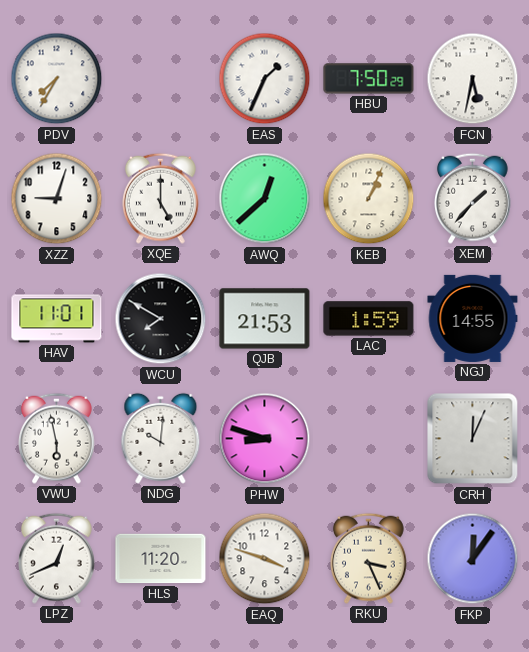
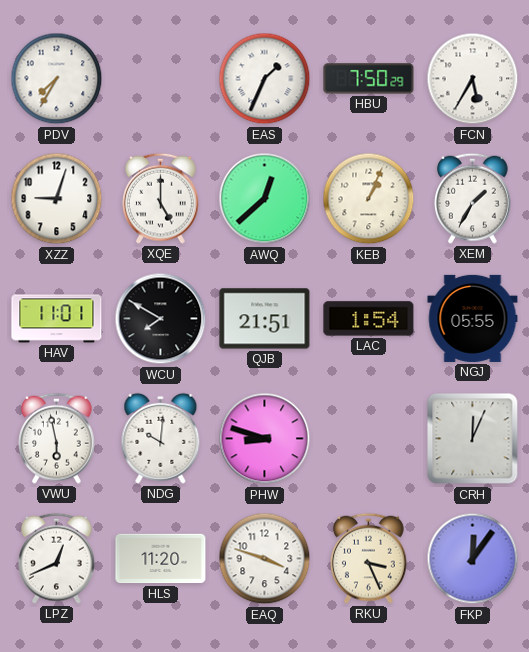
FCN: 5:32 -> 5:35 (473, 79)
XEM: 1:37 -> 1:35 (473, 198)
QJB: 21:53 -> 21:51 (265, 319)
LAC: 1:59 -> 1:54 (369, 319)
NGJ: 14:55 -> 05:55 (473, 318)
